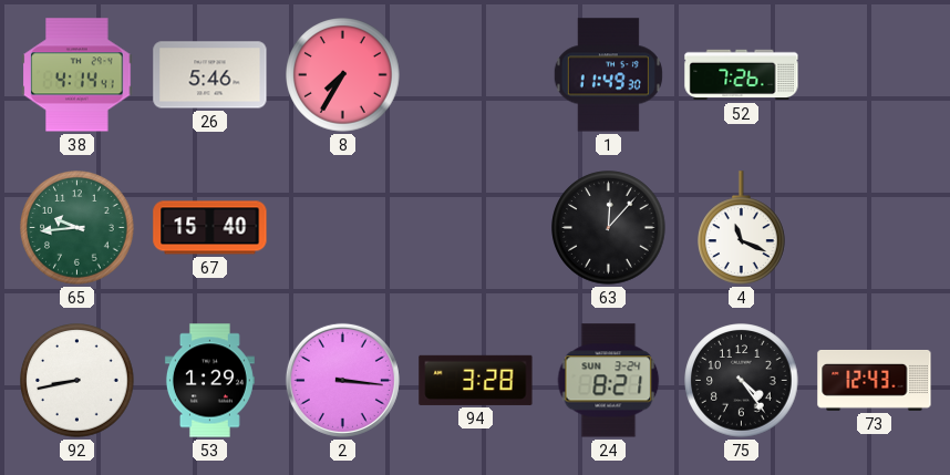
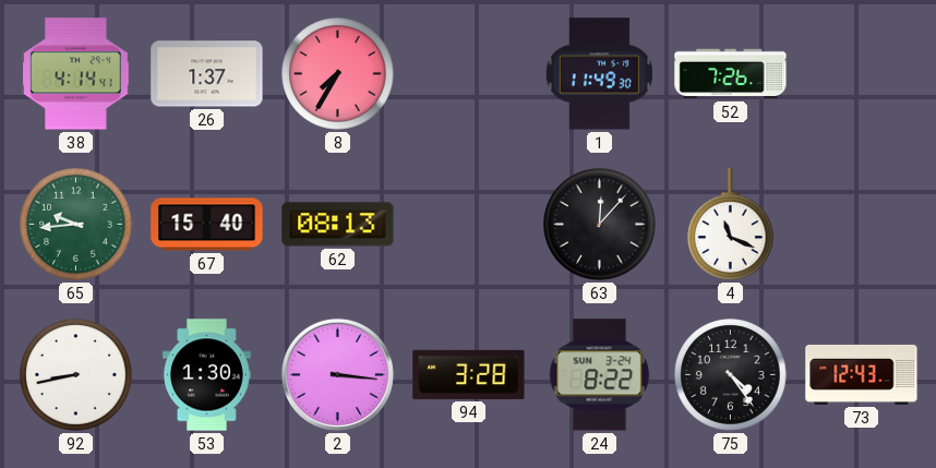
26: 5:46 -> 1:37 (207, 74)
62: none -> 08:13 (338, 225)
53: 1:29 -> 1:30 (206, 375)
24: 8:21 -> 8:22 (600, 375)
